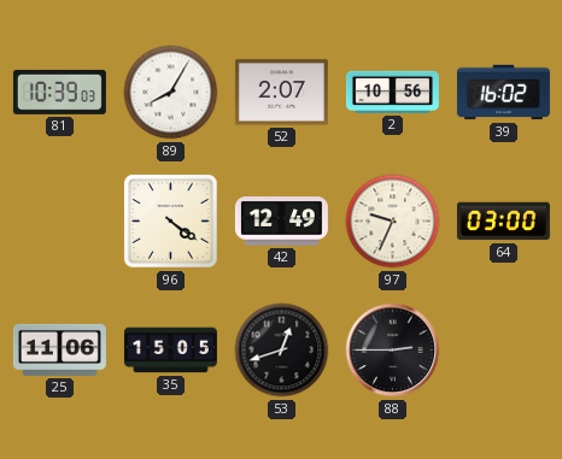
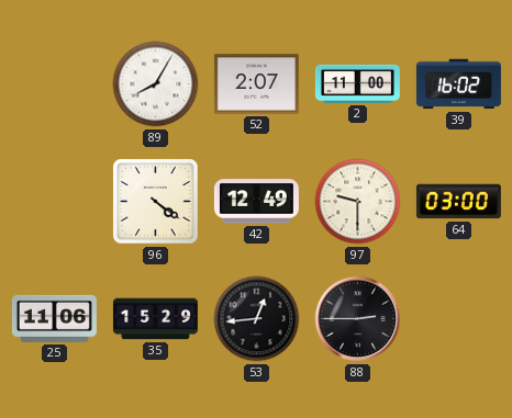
81: 10:39 -> none (59, 92)
2: 10:56 -> 11:00 (357, 83)
97: 9:34 -> 9:30 (358, 202)
35: 15:05 -> 15:29 (155, 319)
53: 12:42 -> 12:44 (257, 319)
